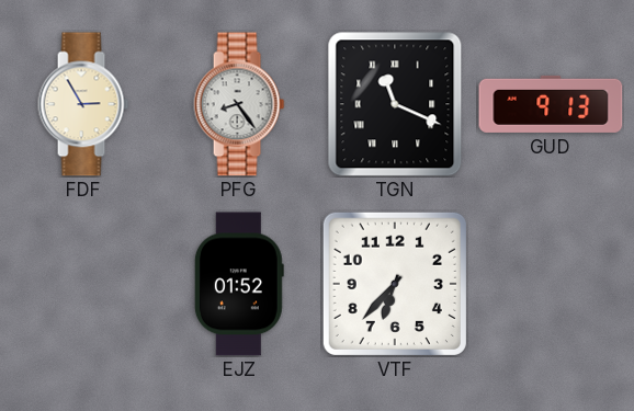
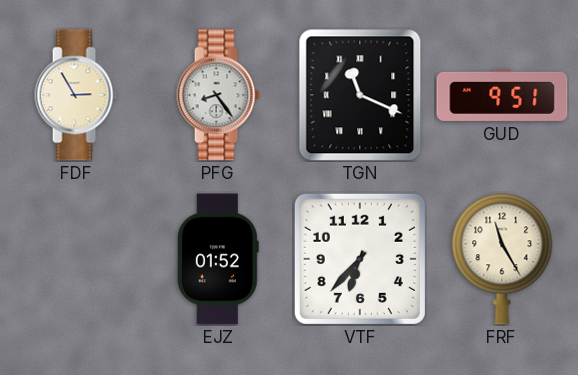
GUD: 9:13 -> 9:51 (502, 95)
FRF: none -> 11:25 (502, 259)
